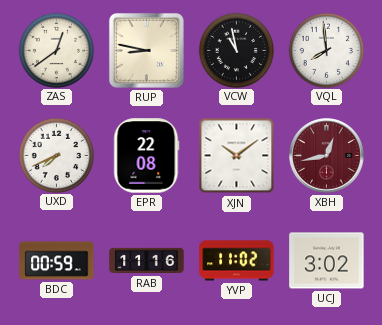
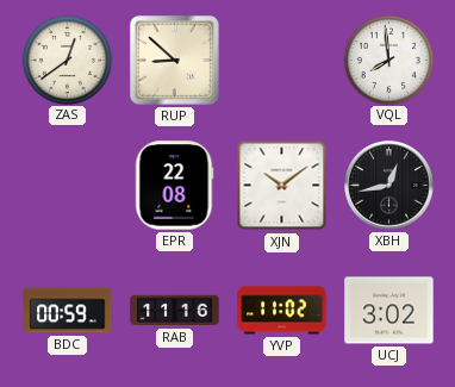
RUP: 8:47 -> 8:52 (174, 60)
VCW: 10:58 -> none (236, 50)
UXD: 7:41 -> none (56, 155)
XBH dial: burgundy -> black (389, 186)
